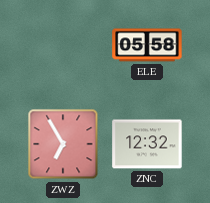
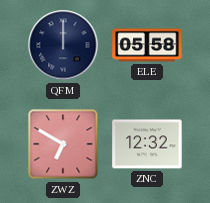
QFM: none -> 12:00 (63, 45)
ZWZ: 6:55 -> 6:50 (63, 144)
